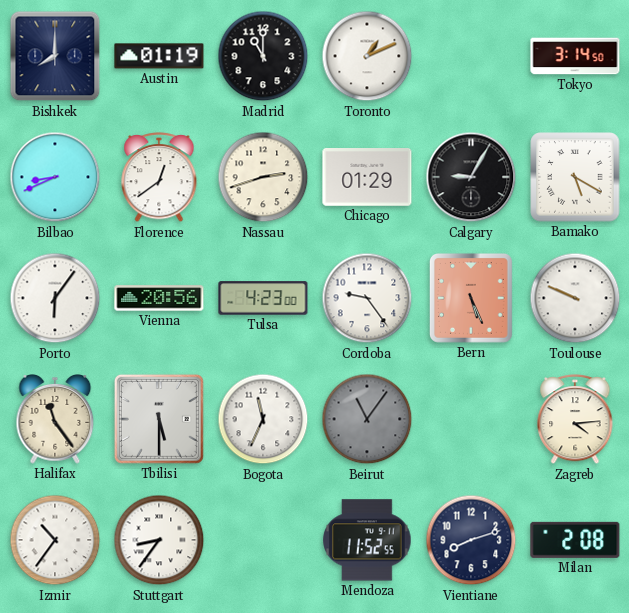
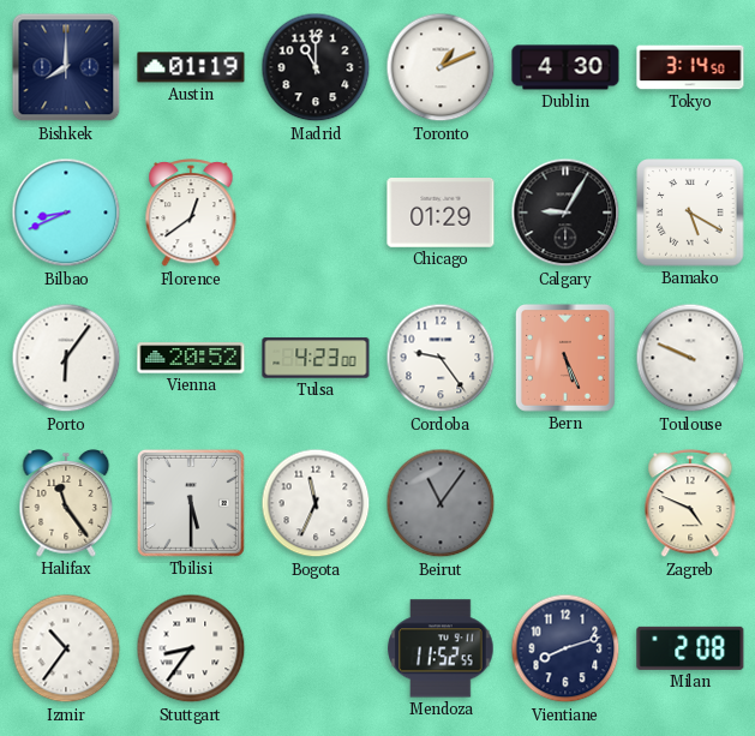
Dublin: none -> 4:30 (565, 67)
Nassau: 2:42 -> none (263, 177)
Vienna: 20:56 -> 20:52 (191, 358)
Zagreb: 4:14 -> 4:49 (690, 504)
